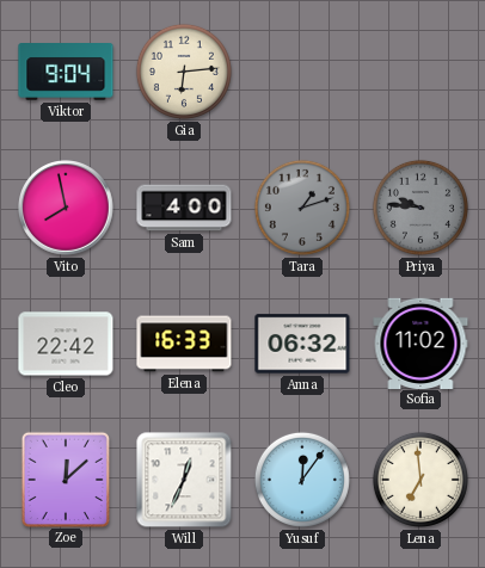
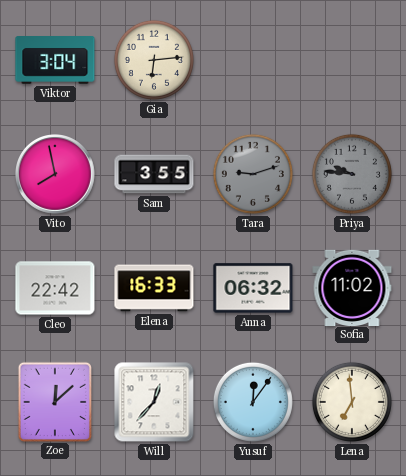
Viktor: 9:04 -> 3:04 (55, 61)
Sam: 4:00 -> 3:55 (154, 174)
Tara: 1:12 -> 9:12 (253, 174)
Will: 12:34 -> 12:37 (154, 402)
